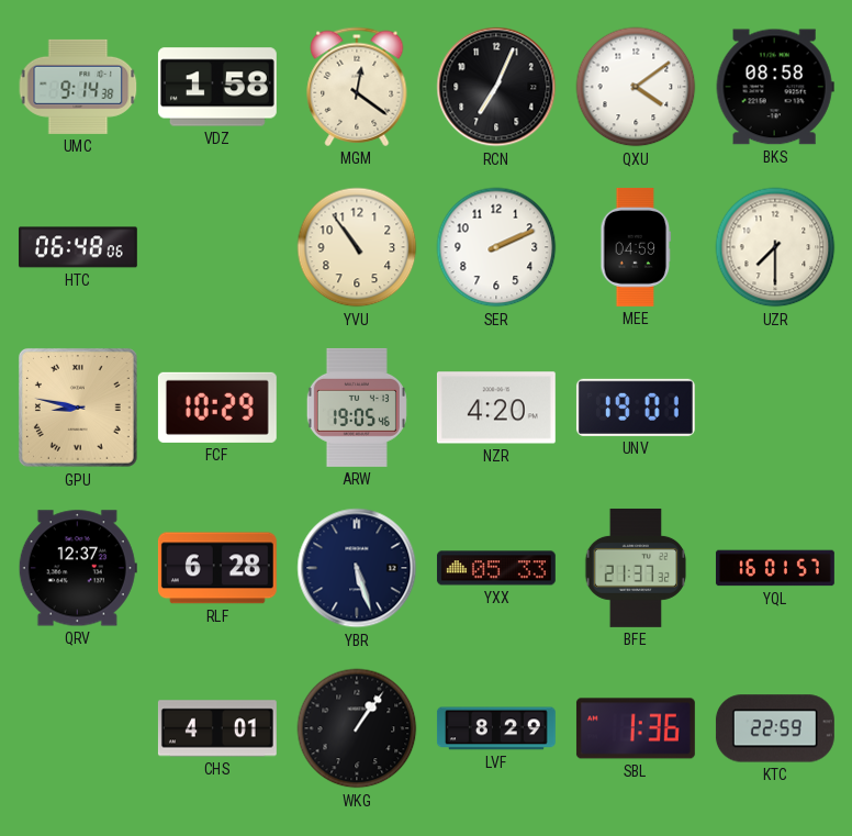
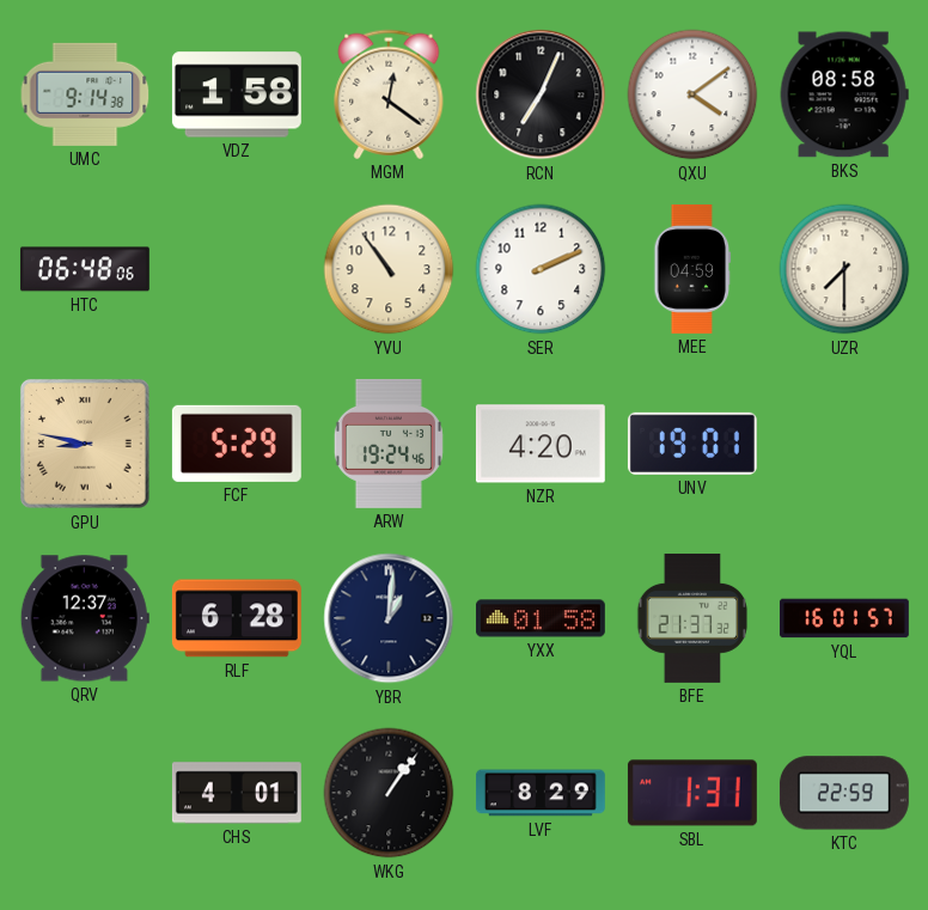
FCF: 10:29 -> 5:29 (237, 444)
ARW: 19:05 -> 19:24 (389, 444)
YBR: 5:27 -> 1:01 (389, 618)
YXX: 05:33 -> 01:58 (541, 618)
SBL: 1:36 -> 1:31 (692, 793)
